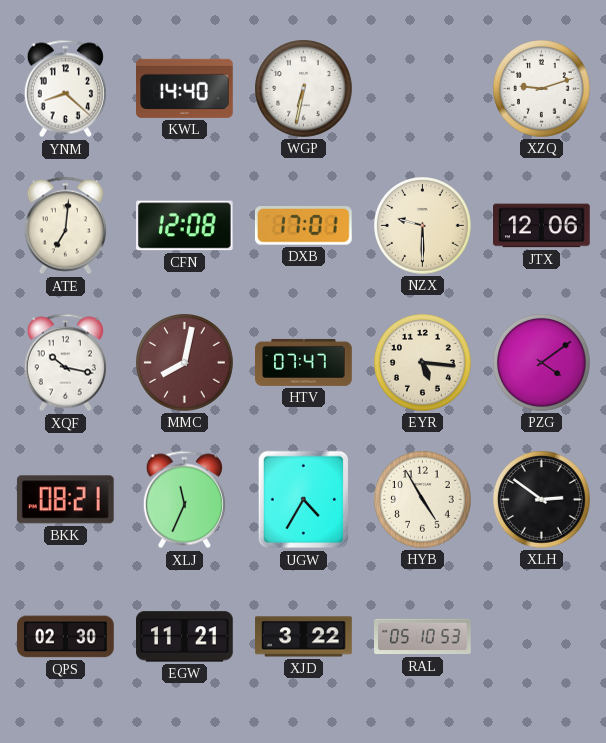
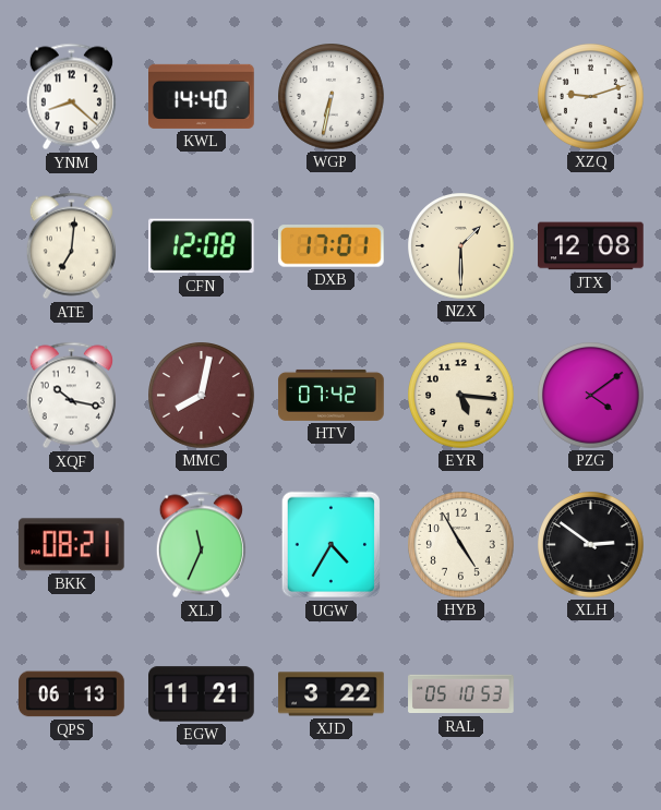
NZX: 9:30 -> 1:30 (461, 246)
JTX: 12:06 -> 12:08 (591, 246)
HTV: 07:47 -> 07:42 (332, 395)
QPS: 02:30 -> 06:13 (72, 694)
